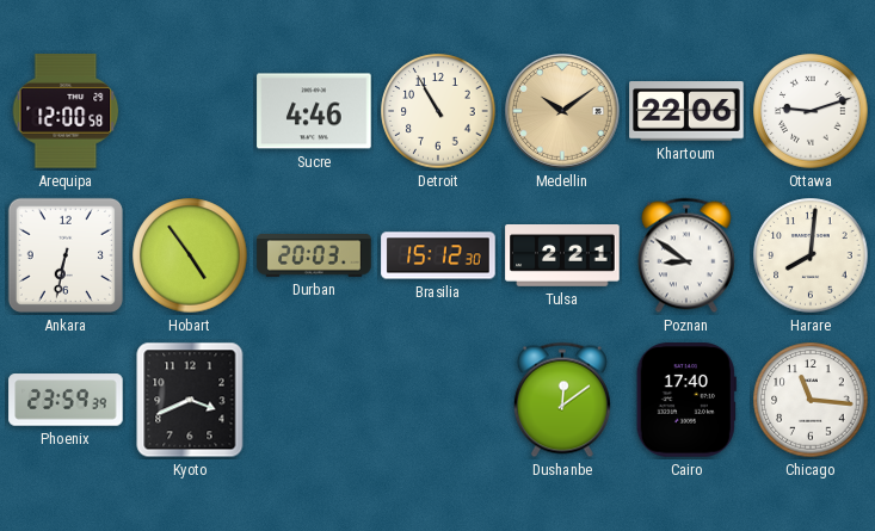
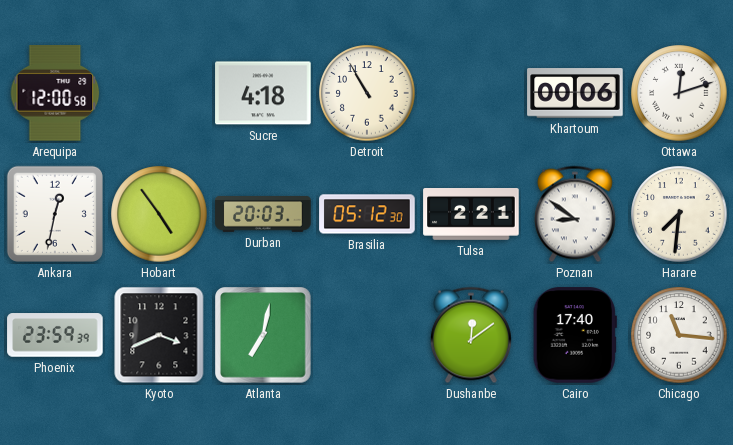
Sucre: 4:46 -> 4:18 (263, 93)
Medellin: 10:09 -> none (563, 112)
Khartoum: 22:06 -> 00:06 (575, 93)
Ottawa: 9:12 -> 12:12 (679, 93)
Ankara: 6:32 -> 12:32 (55, 214)
Brasilia: 15:12 -> 05:12 (367, 214)
Harare: 8:01 -> 7:31 (679, 214)
Atlanta: none -> 7:02 (263, 335)
